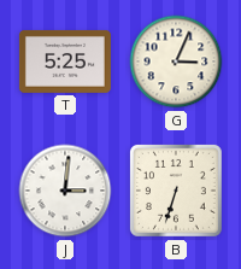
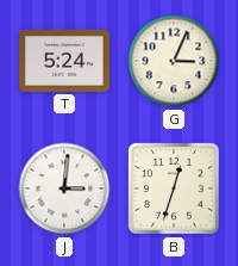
T: 5:25 -> 5:24 (64, 61)
B: 6:33 -> 12:33 (174, 188)
